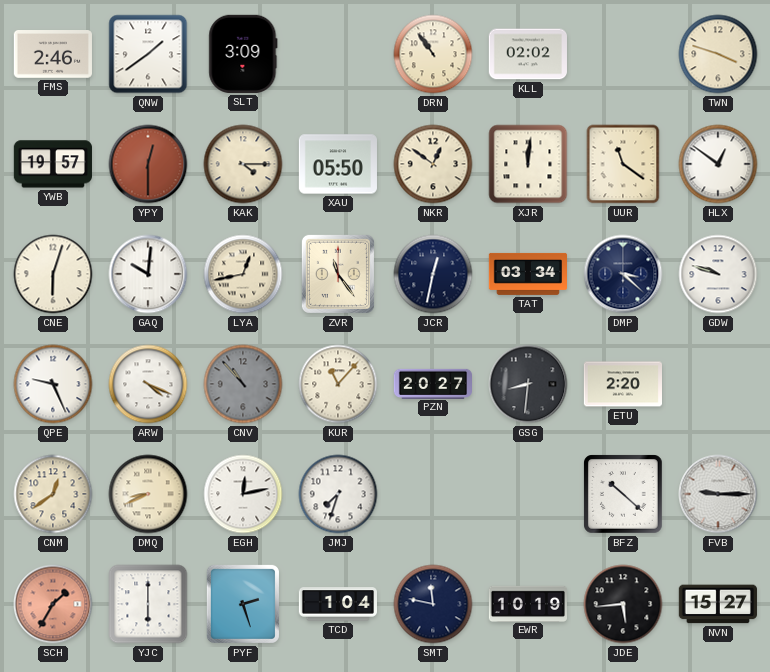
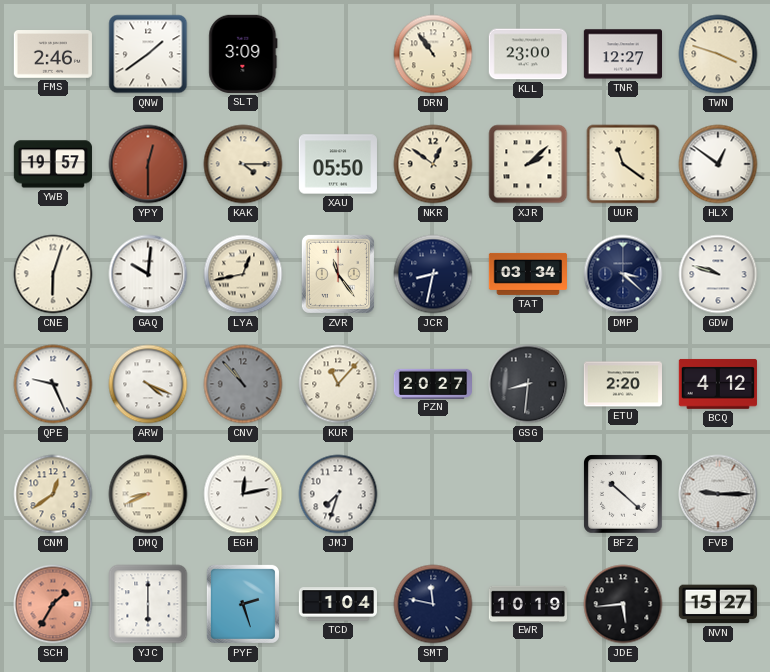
KLL: 02:02 -> 23:00 (528, 54)
TNR: none -> 12:27 (622, 54)
XJR: 12:01 -> 2:08 (528, 164)
JCR: 12:32 -> 8:32 (433, 274)
BCQ: none -> 4:12 (718, 384)
